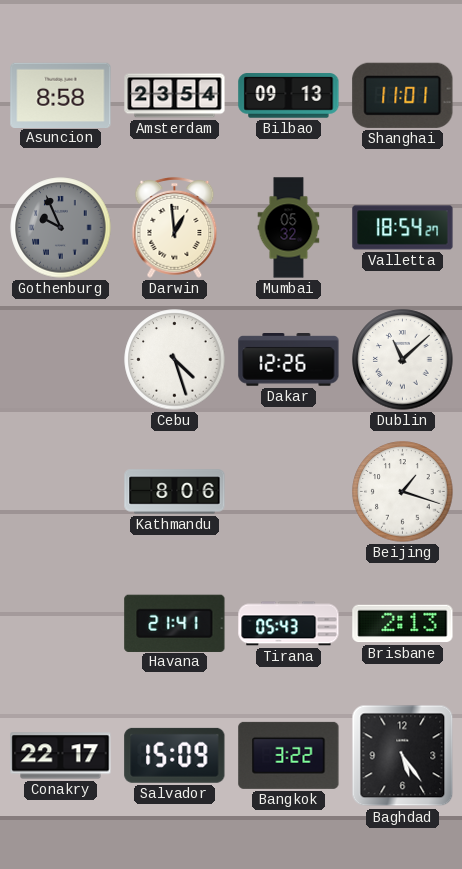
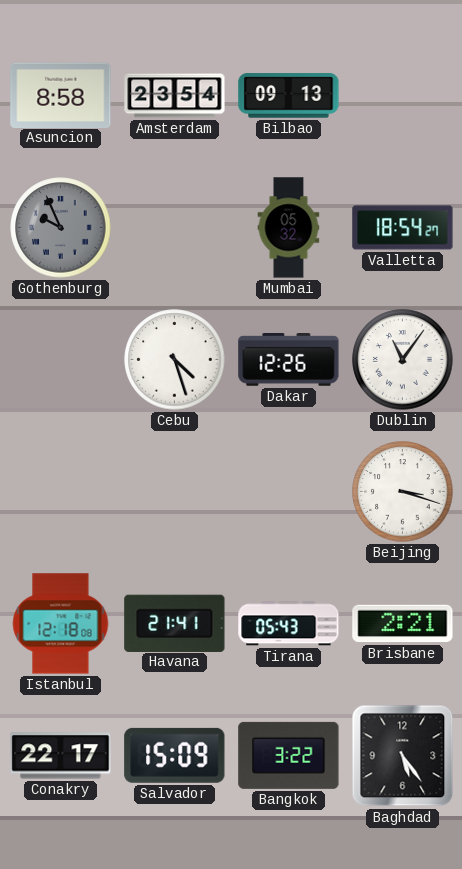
Shanghai: 11:01 -> none (403, 95)
Darwin: 12:59 -> none (175, 227)
Dublin: 11:08 -> 11:06 (403, 360)
Kathmandu: 8:06 -> none (175, 492)
Beijing: 1:18 -> 3:18 (403, 492)
Istanbul: none -> 12:18 (61, 624)
Brisbane: 2:13 -> 2:21 (403, 624)
